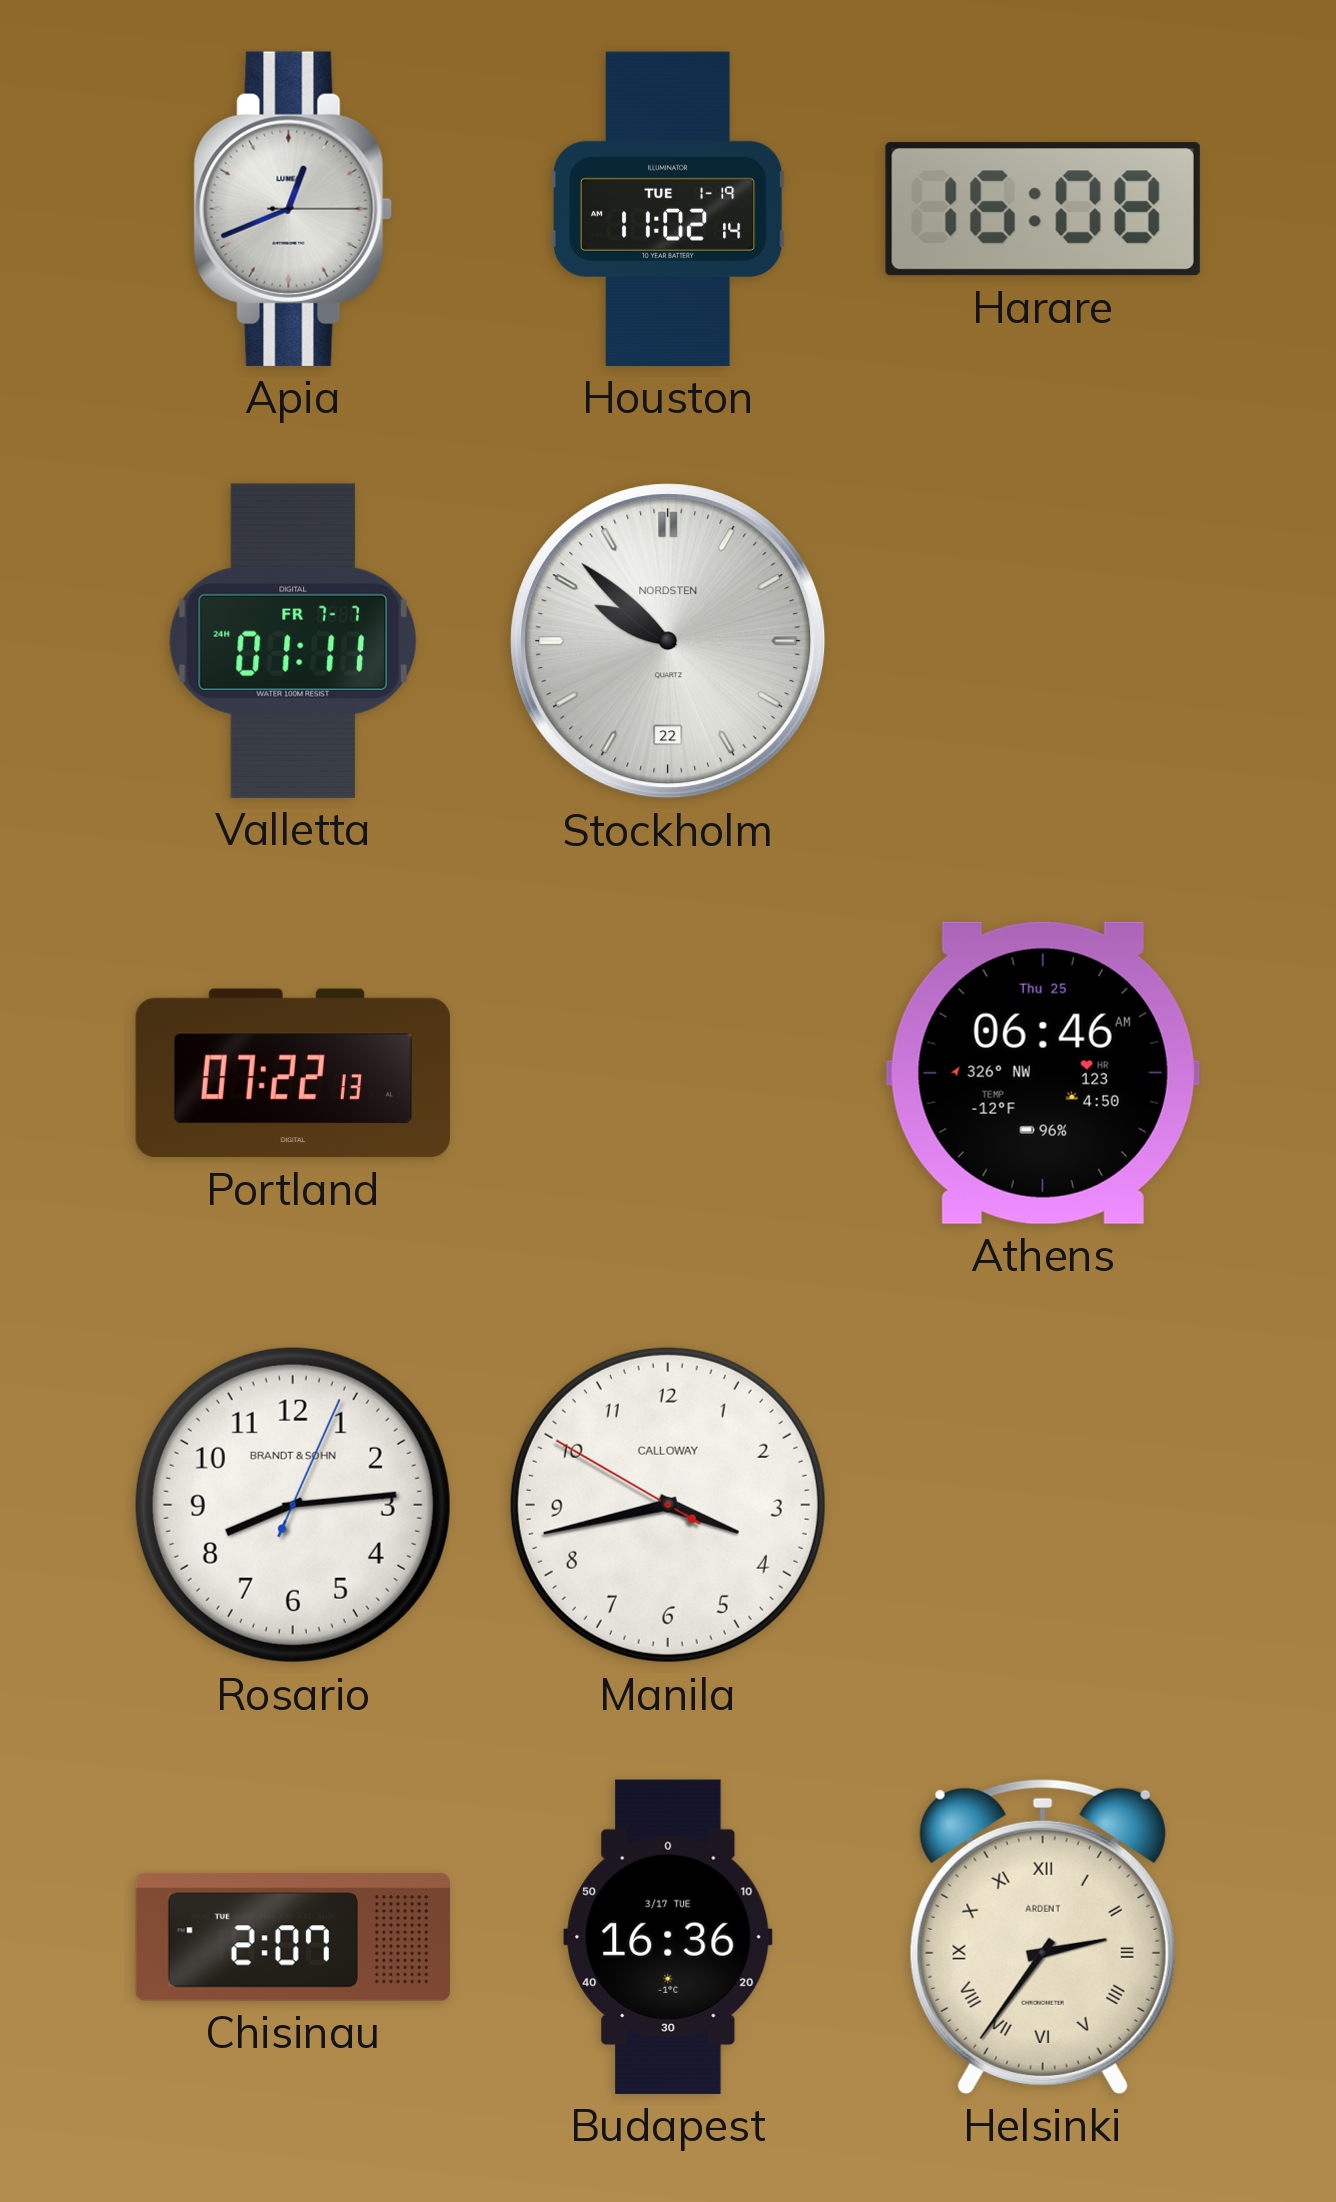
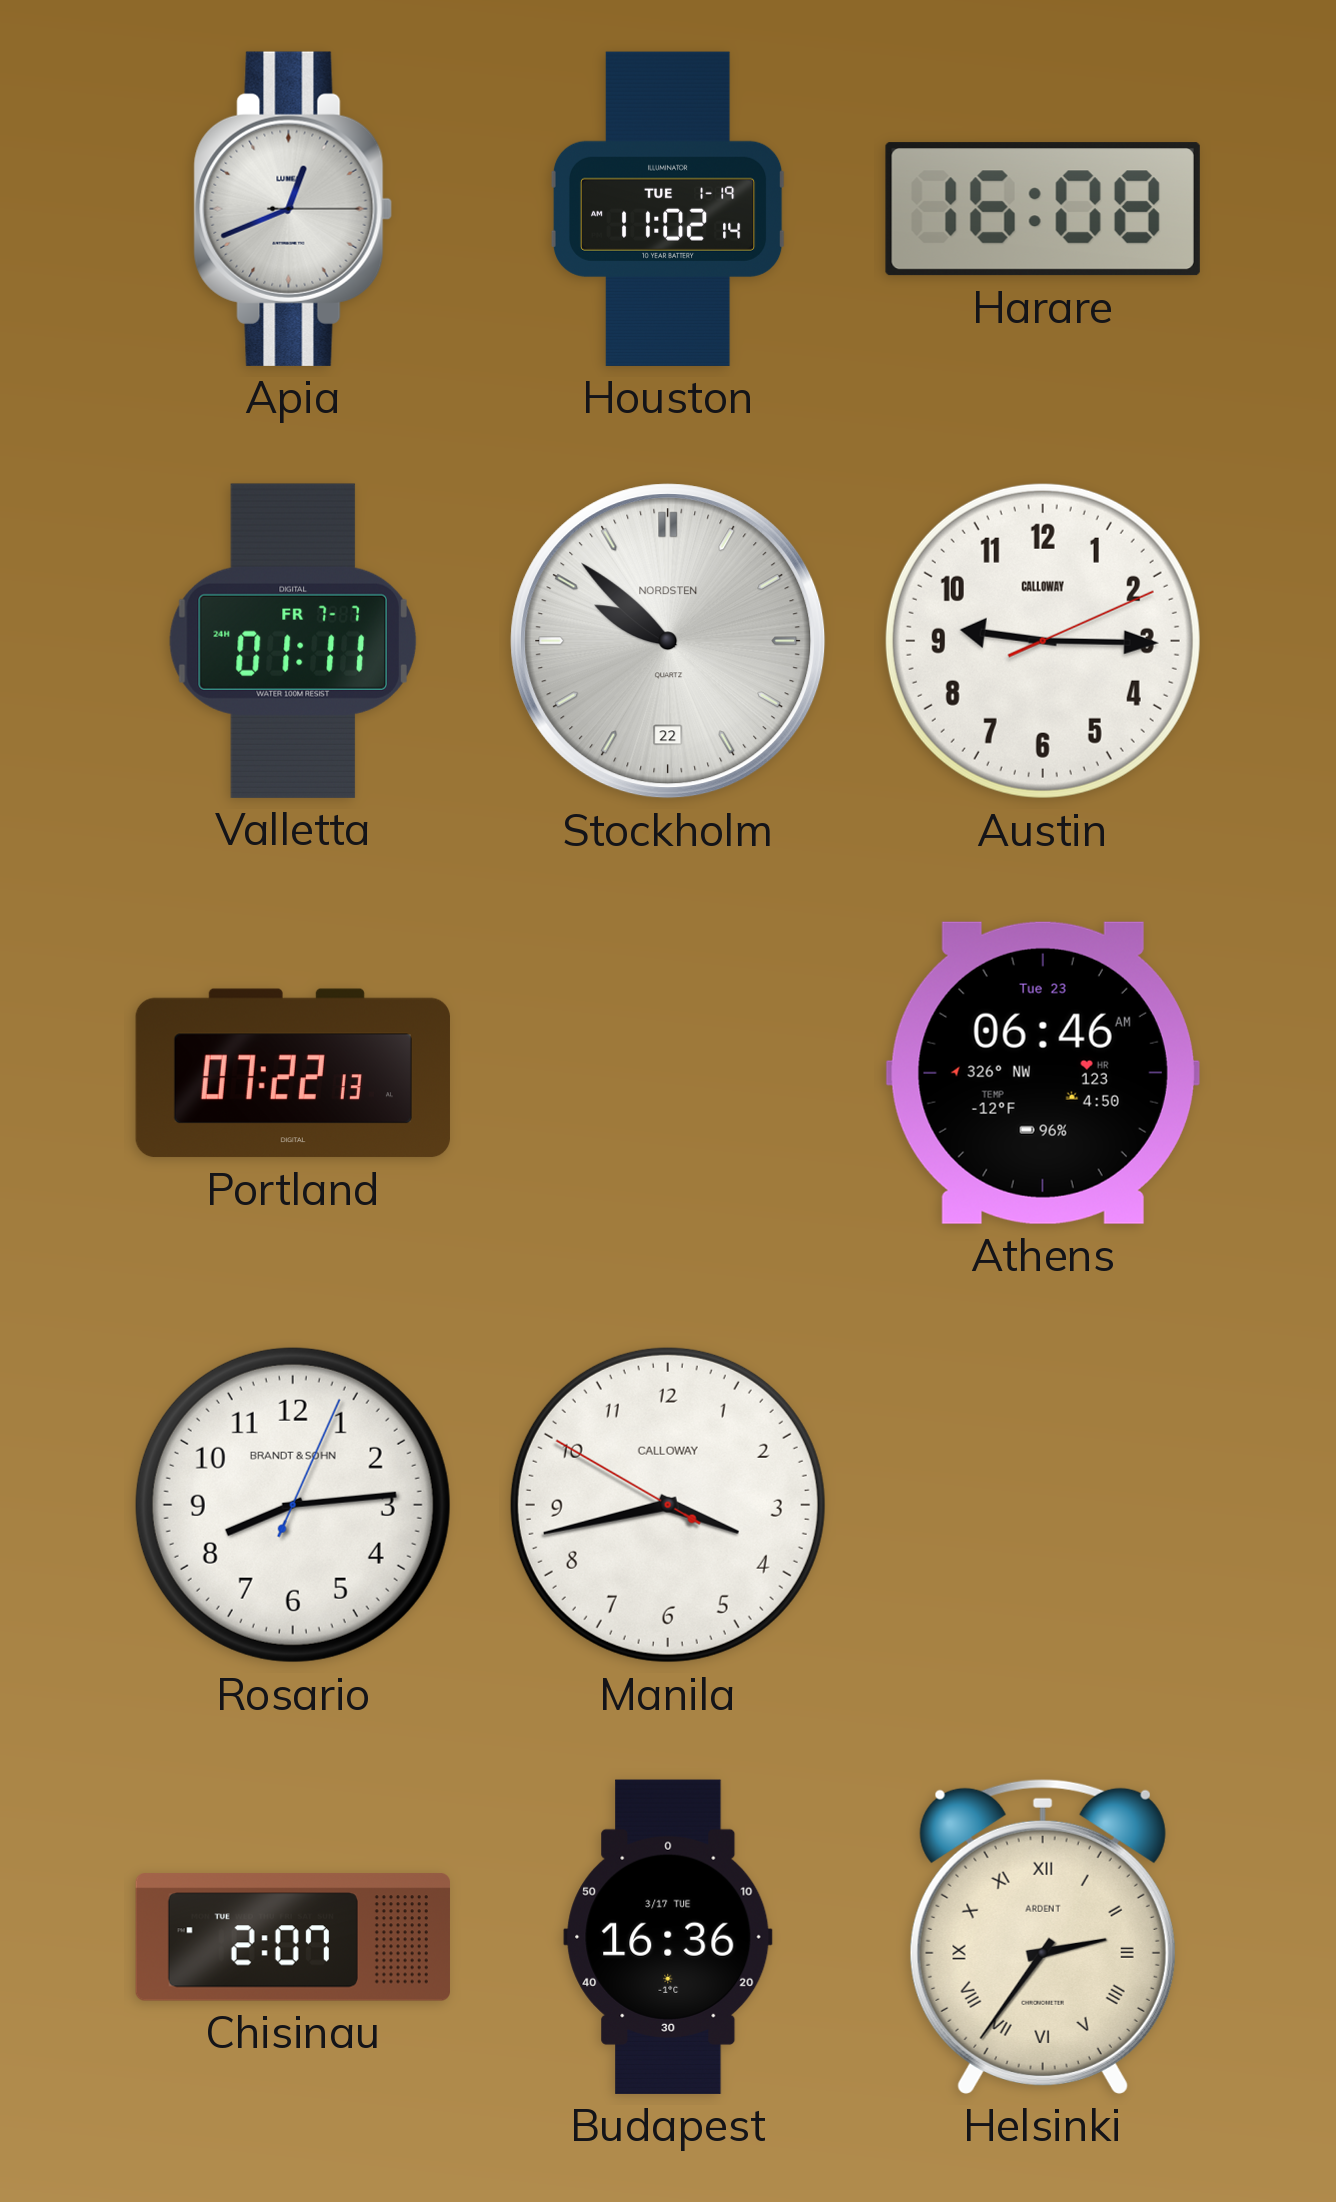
Austin: none -> 9:15 (1043, 641)
Athens date: Thu 25 -> Tue 23 (1043, 1073)
